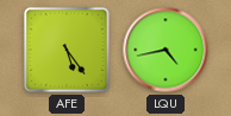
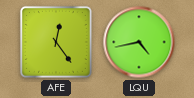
AFE: 5:24 -> 12:24 (56, 42)
